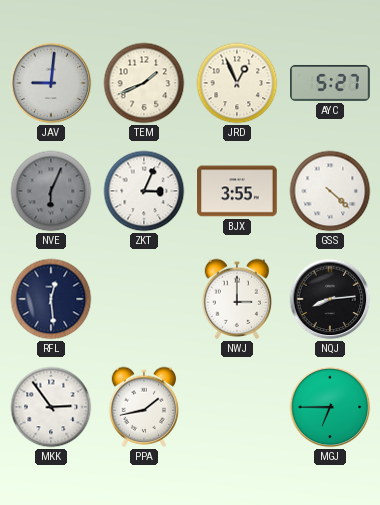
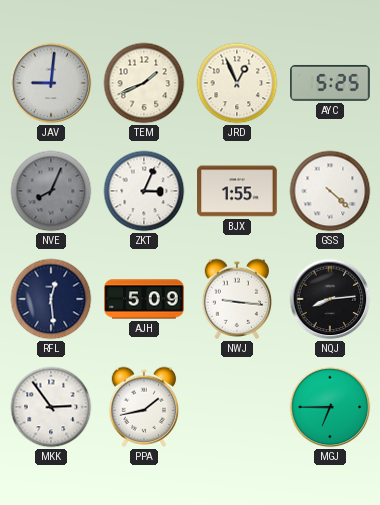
AYC: 5:27 -> 5:25 (330, 83)
NVE: 6:04 -> 8:04 (51, 191)
BJX: 3:55 -> 1:55 (237, 191)
AJH: none -> 5:09 (144, 299)
NWJ: 3:00 -> 9:16 (237, 299)
